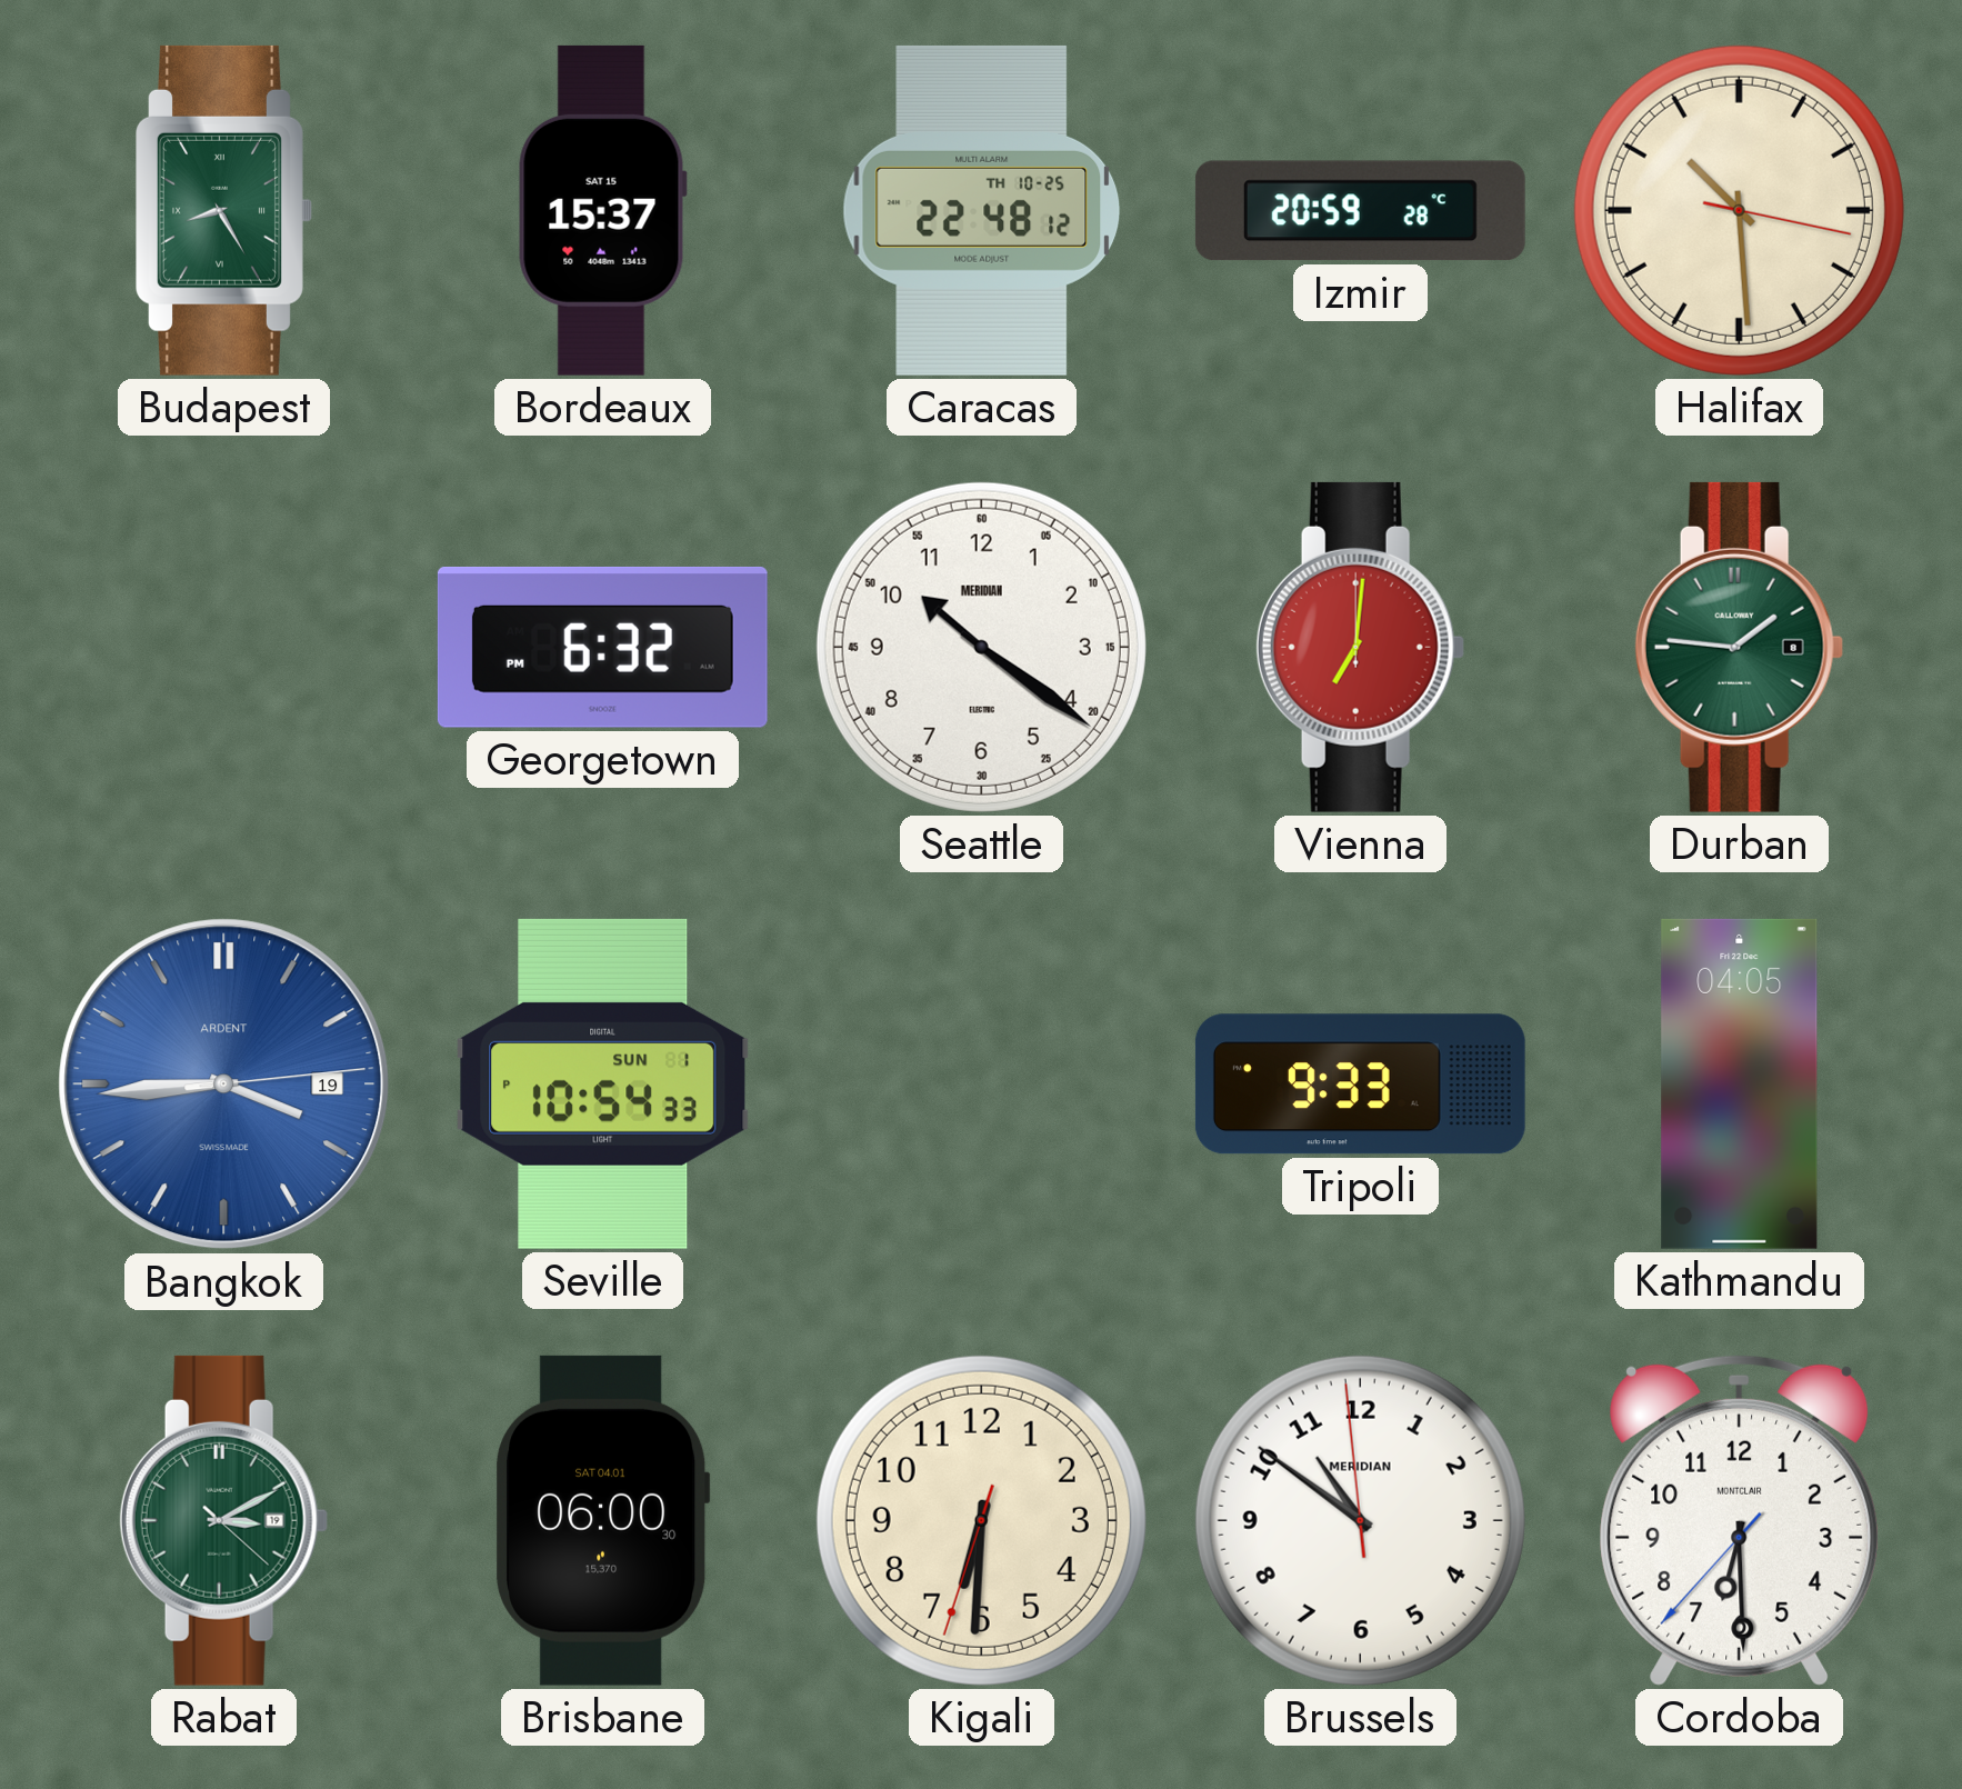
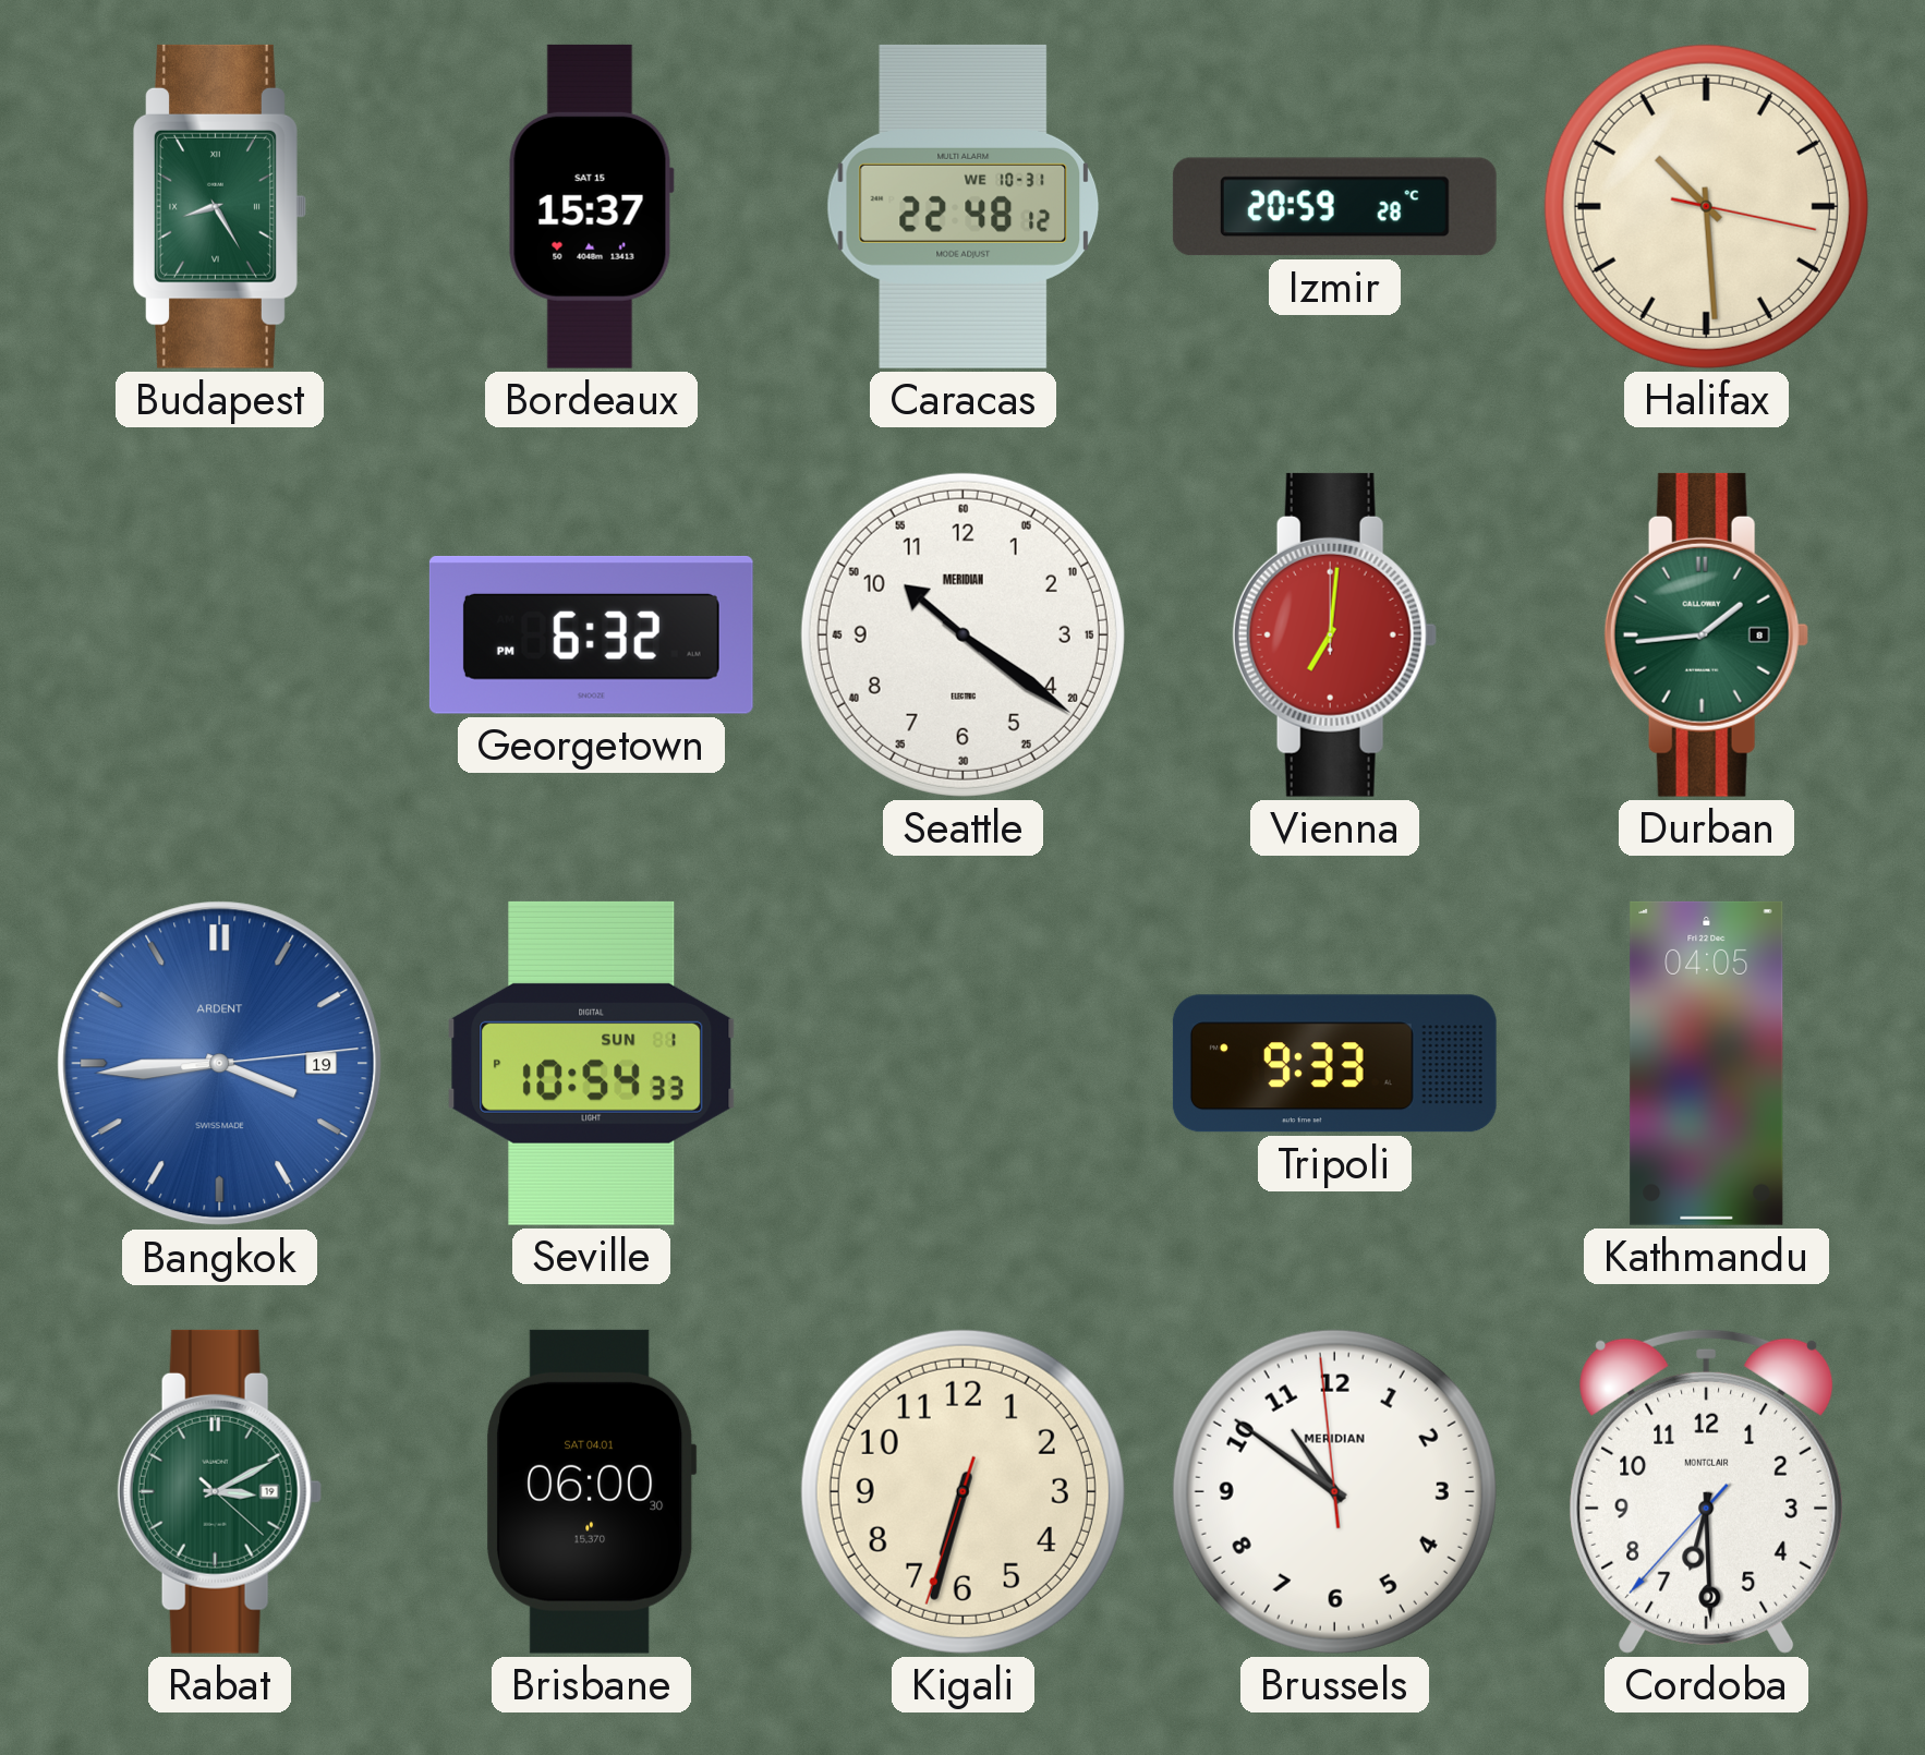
Caracas date: TH 10-25 -> WE 10-31 (964, 206)
Durban: 1:46 -> 1:44 (1706, 634)
Kigali: 6:30 -> 6:32 (962, 1491)
